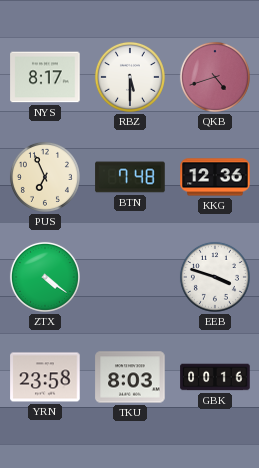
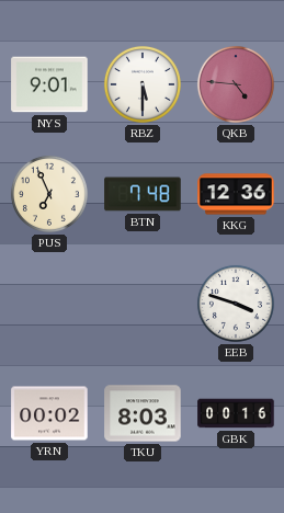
NYS: 8:17 -> 9:01 (49, 84)
QKB: 4:42 -> 4:46 (236, 84)
ZTX: 4:21 -> none (45, 277)
YRN: 23:58 -> 00:02 (49, 413)
